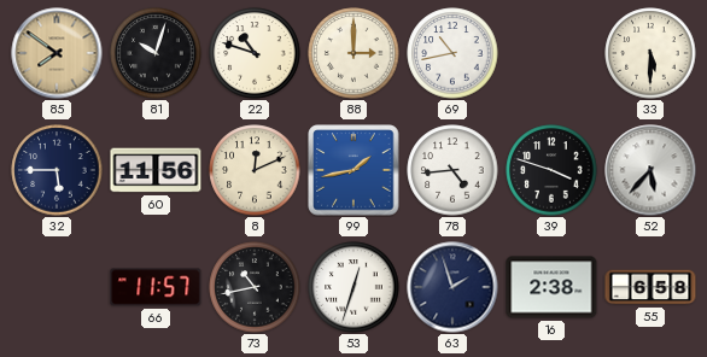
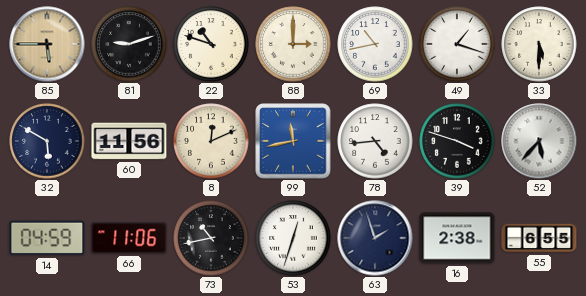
85: 7:51 -> 5:45 (47, 44)
81: 10:03 -> 9:12 (129, 44)
49: none -> 1:18 (457, 44)
32: 5:45 -> 5:50 (47, 141)
99: 1:43 -> 11:43 (293, 141)
14: none -> 04:59 (47, 238)
66: 11:57 -> 11:06 (129, 238)
55: 6:58 -> 6:55 (539, 238)
